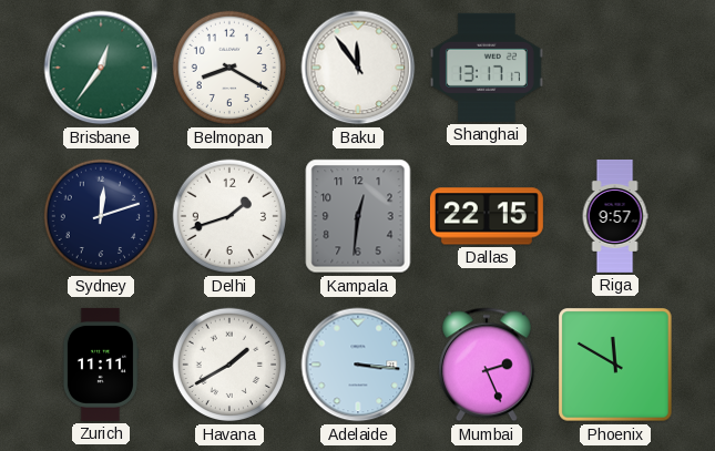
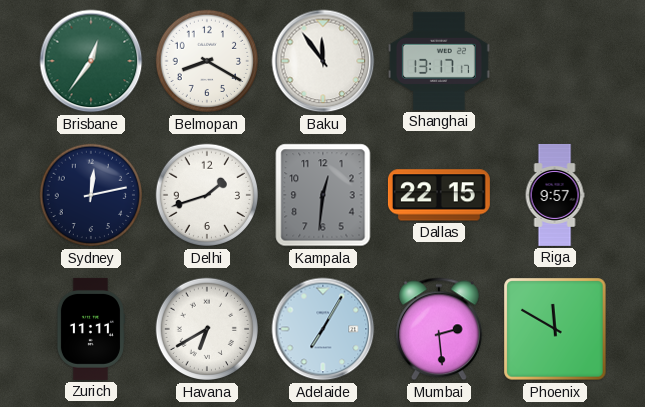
Sydney: 12:12 -> 12:13 (91, 195)
Havana: 1:40 -> 6:40 (207, 329)
Adelaide: 3:16 -> 7:05 (323, 329)
Mumbai: 2:26 -> 2:29 (439, 329)
